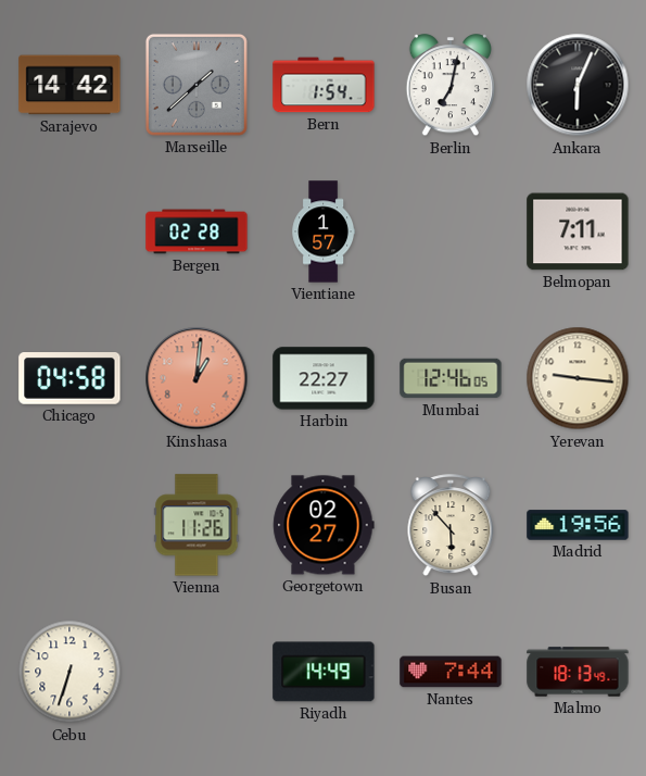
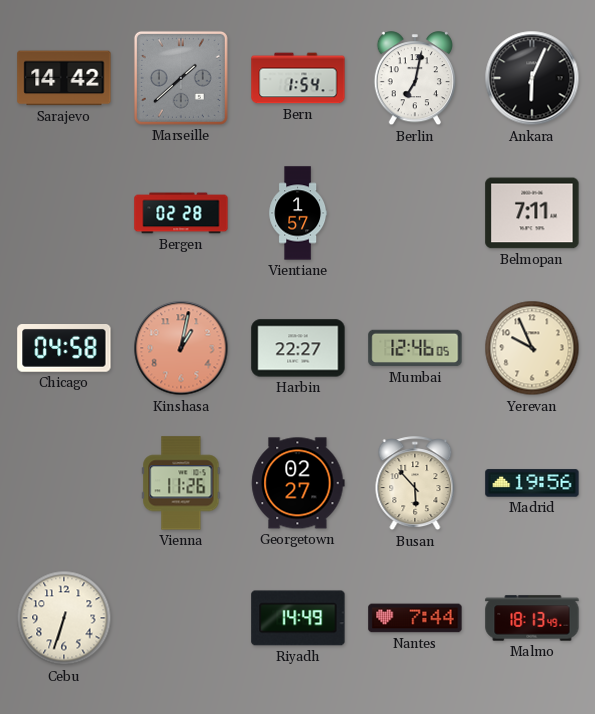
Kinshasa: 1:01 -> 1:02 (181, 348)
Yerevan: 9:16 -> 9:56 (532, 348)
